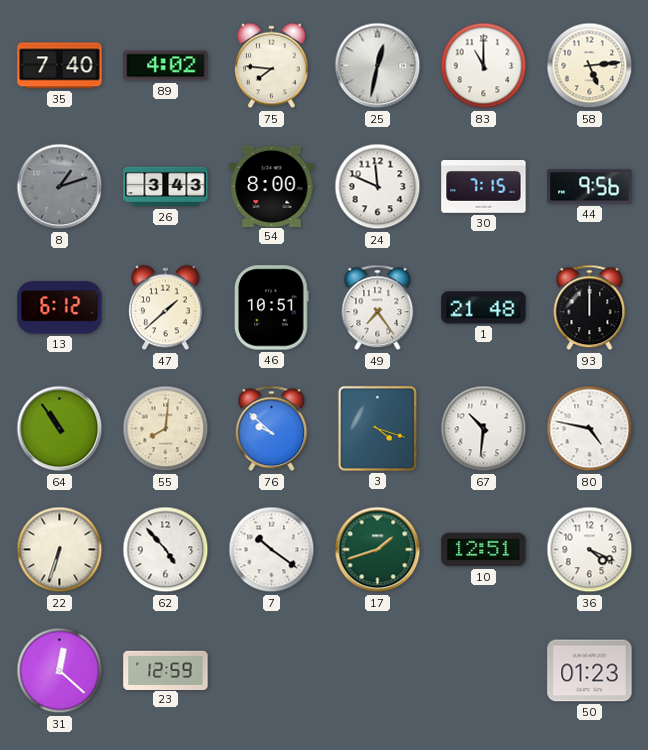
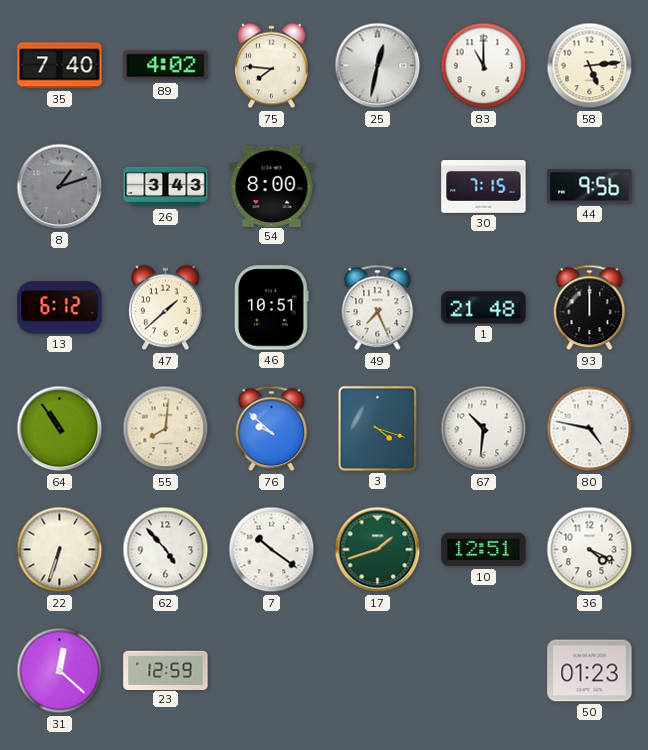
24: 11:49 -> none (378, 187)
49: 7:24 -> 7:26 (378, 308)
